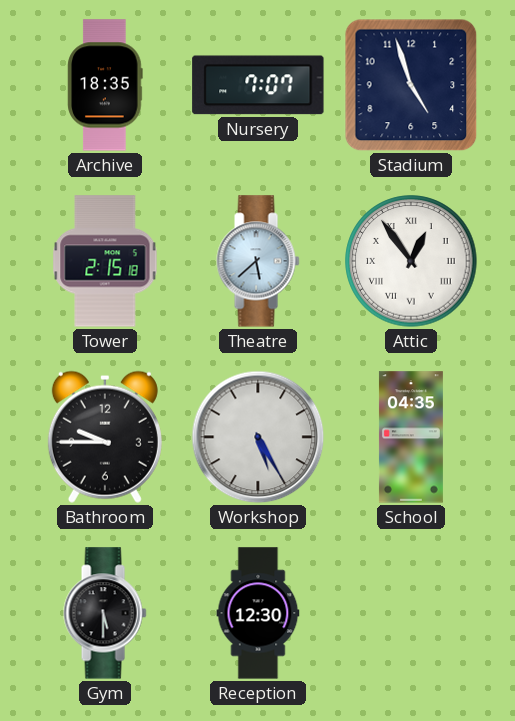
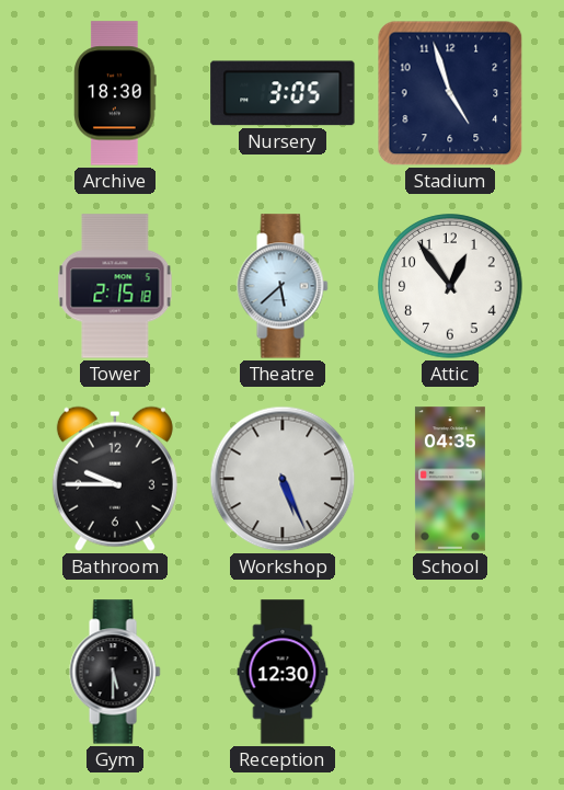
Archive: 18:35 -> 18:30 (115, 93)
Nursery: 7:07 -> 3:05 (283, 93)
Attic numerals: Roman -> Arabic (450, 286)
Workshop: 5:25 -> 5:26 (283, 479)
